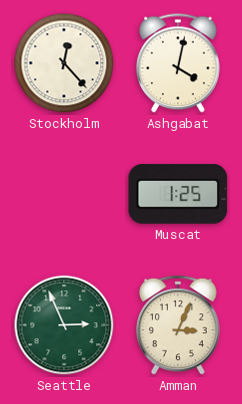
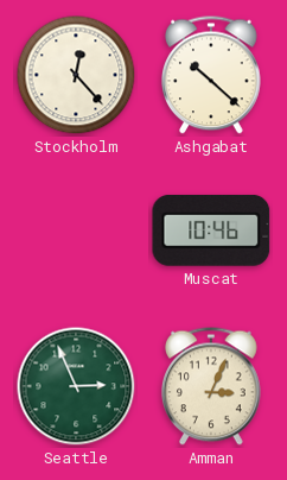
Ashgabat: 4:02 -> 10:22 (212, 75)
Muscat: 1:25 -> 10:46 (211, 230)
